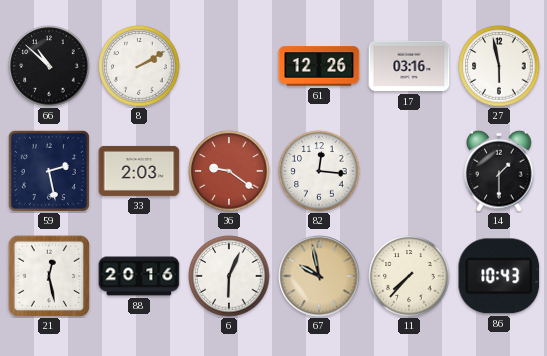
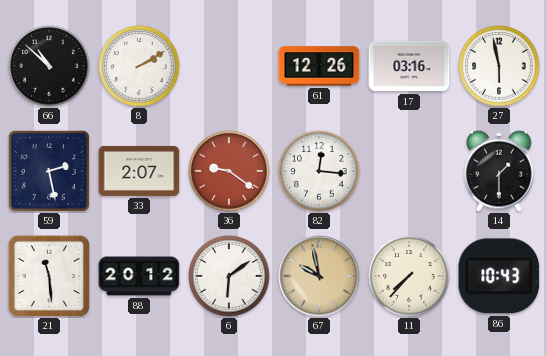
33: 2:03 -> 2:07 (139, 171)
21: 12:28 -> 11:29 (49, 276)
88: 20:16 -> 20:12 (139, 276)
6: 6:04 -> 6:09 (229, 276)
